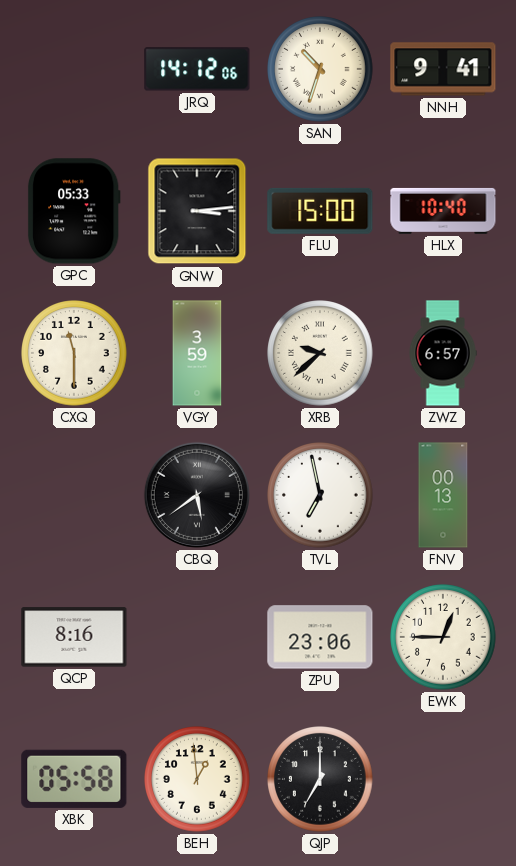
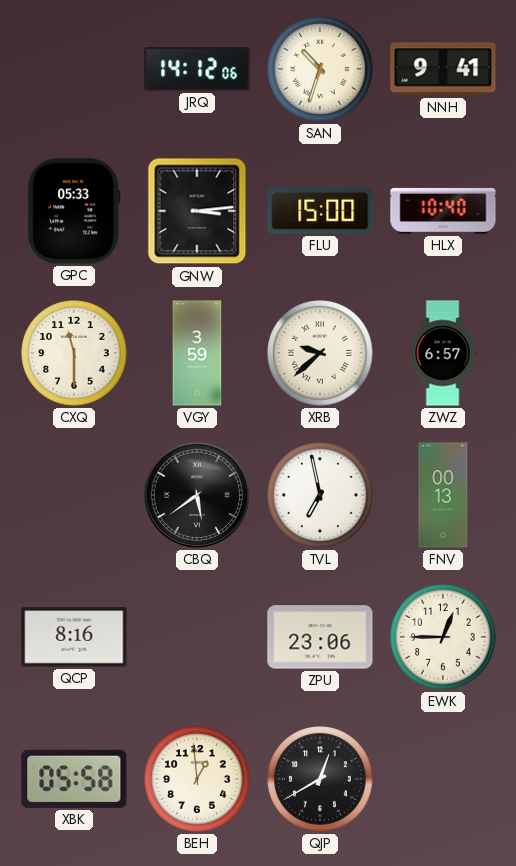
QJP: 7:00 -> 12:40 (320, 779)
